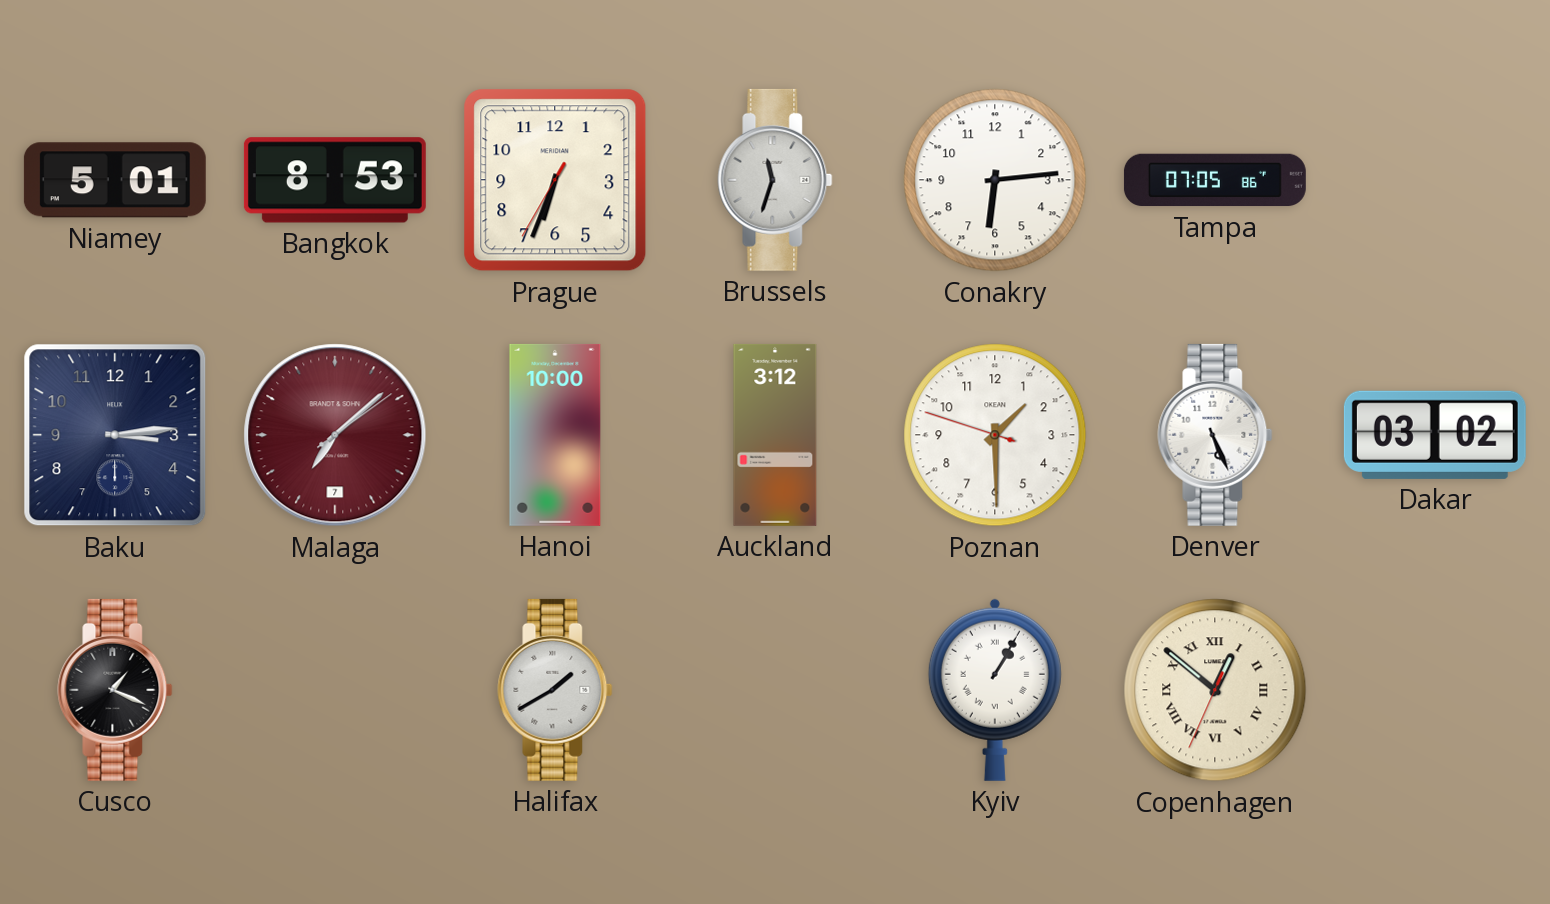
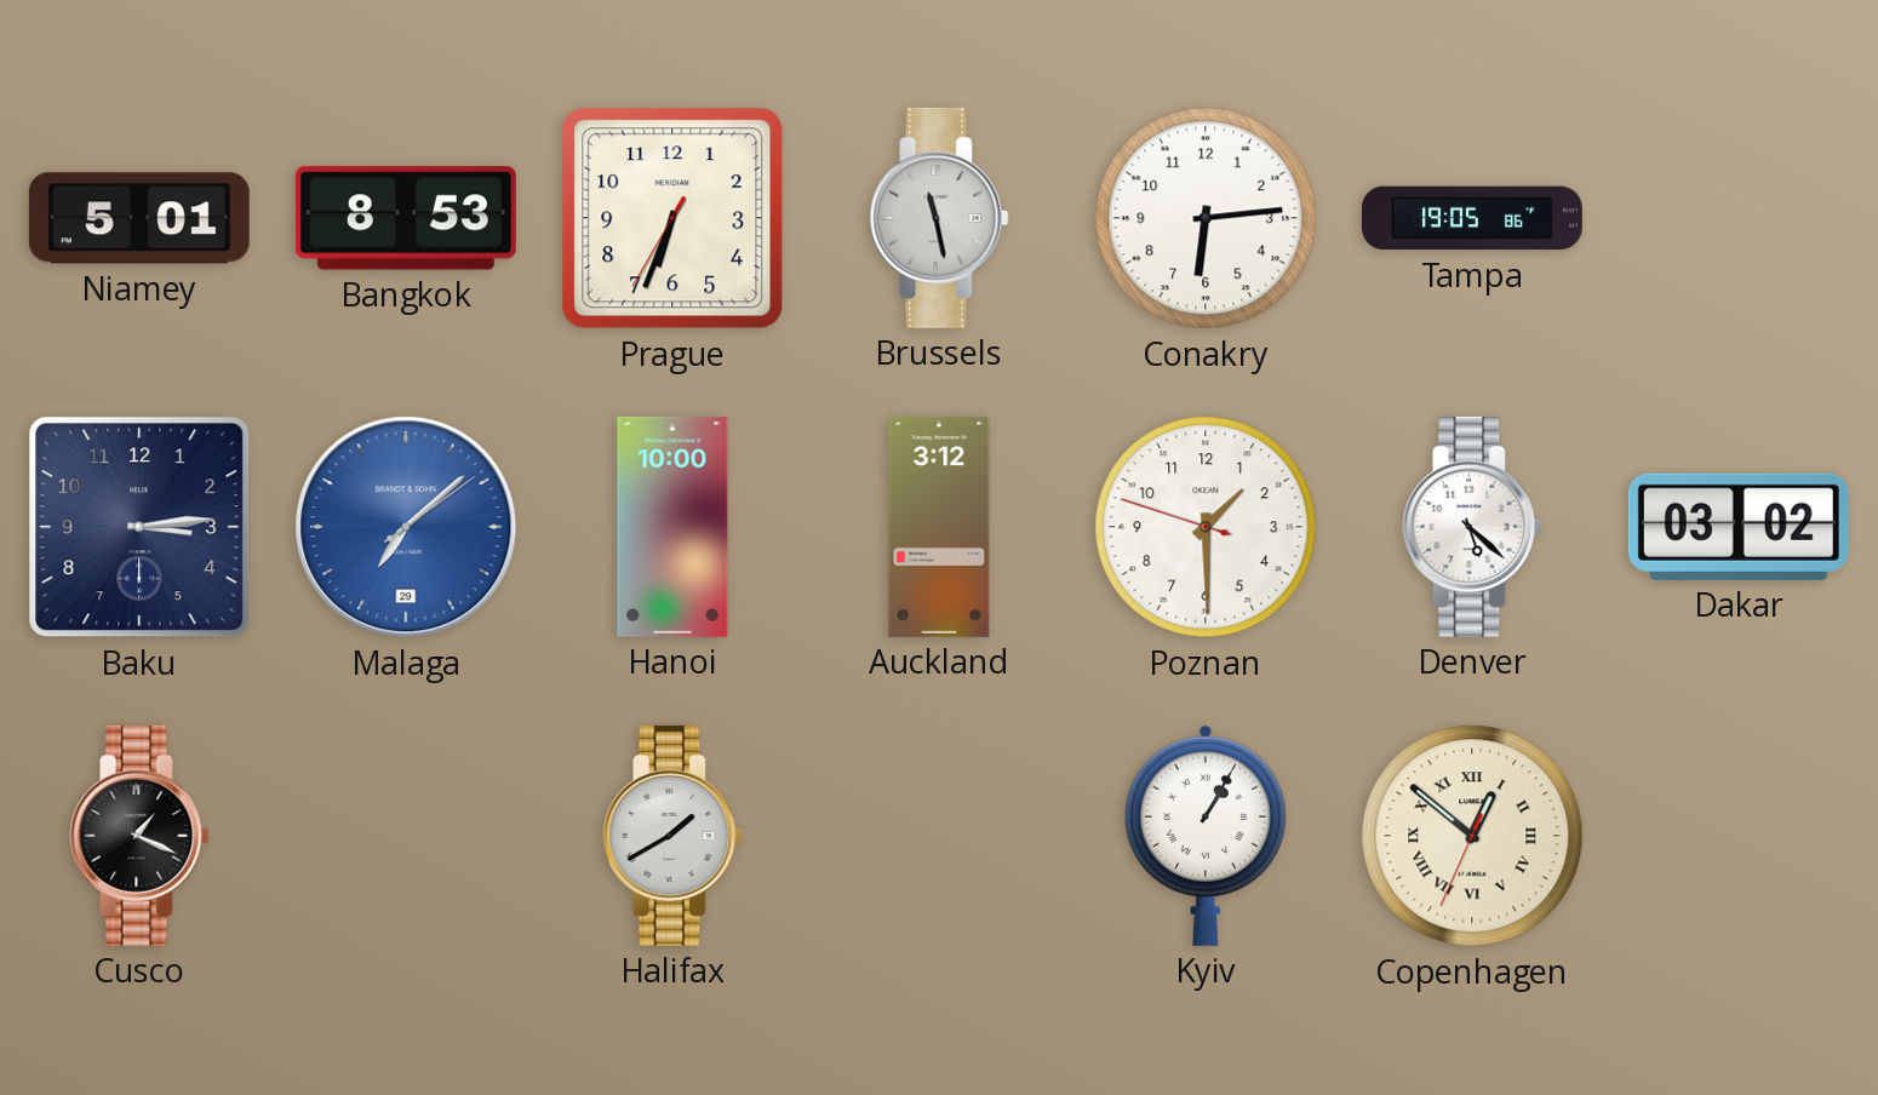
Brussels: 11:33 -> 11:28 (939, 218)
Tampa: 07:05 -> 19:05 (1472, 218)
Malaga date: 7 -> 29 (406, 527)
Malaga dial: burgundy -> blue (406, 527)
Denver: 5:26 -> 5:22 (1472, 527)
